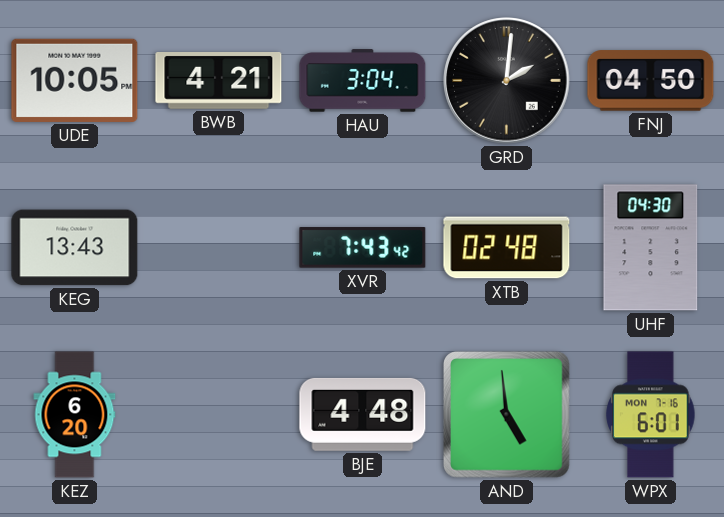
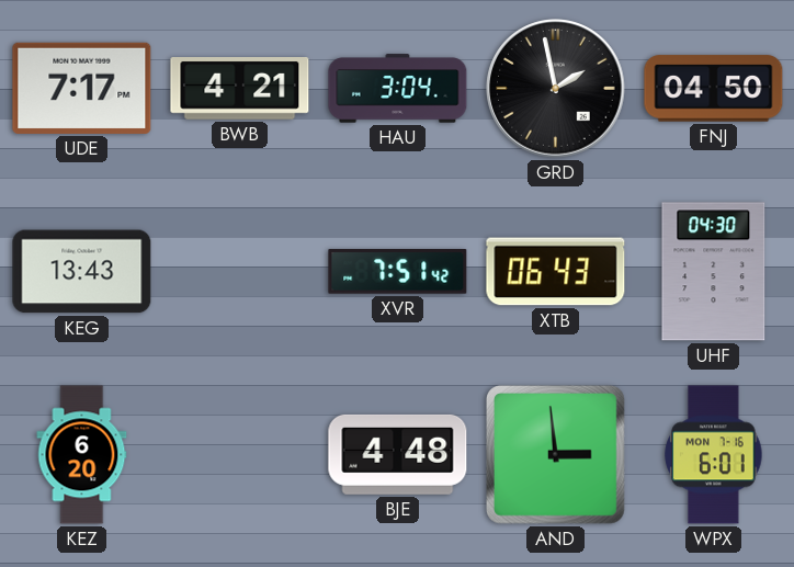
UDE: 10:05 -> 7:17 (82, 88)
GRD: 2:01 -> 1:58 (556, 89)
XVR: 7:43 -> 7:51 (398, 272)
XTB: 02:48 -> 06:43 (556, 272)
AND: 4:59 -> 2:59 (556, 455)
